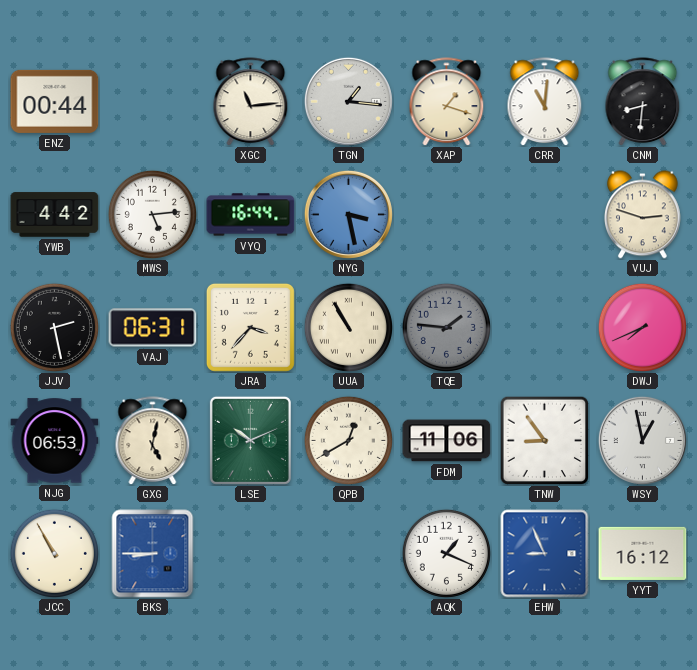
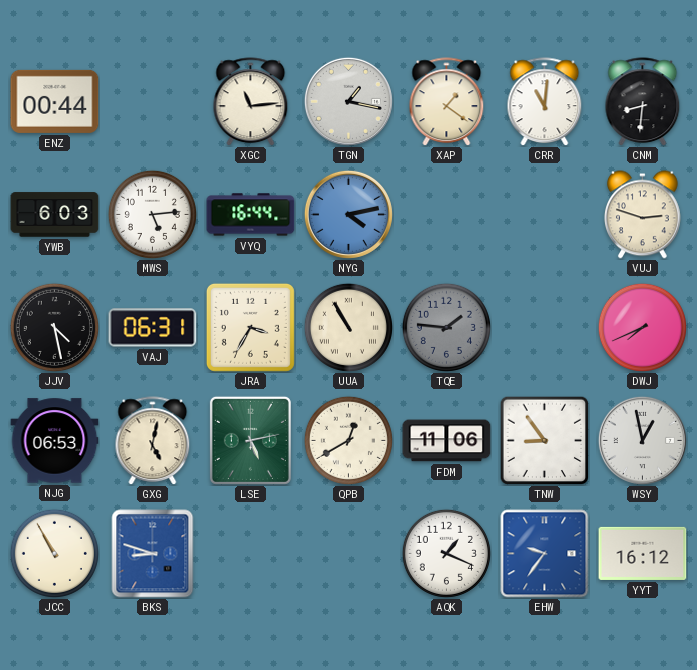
TGN: 1:16 -> 1:17 (348, 101)
XAP: 1:18 -> 1:21 (447, 102)
YWB: 4:42 -> 6:03 (55, 215)
NYG: 3:28 -> 4:13 (348, 214)
JJV: 2:28 -> 4:28 (54, 327)
JRA: 3:37 -> 3:35 (250, 327)
LSE: 10:11 -> 5:13 (250, 440)
BKS: 8:45 -> 8:48 (153, 554)
EHW: 8:56 -> 9:36 (545, 554)
